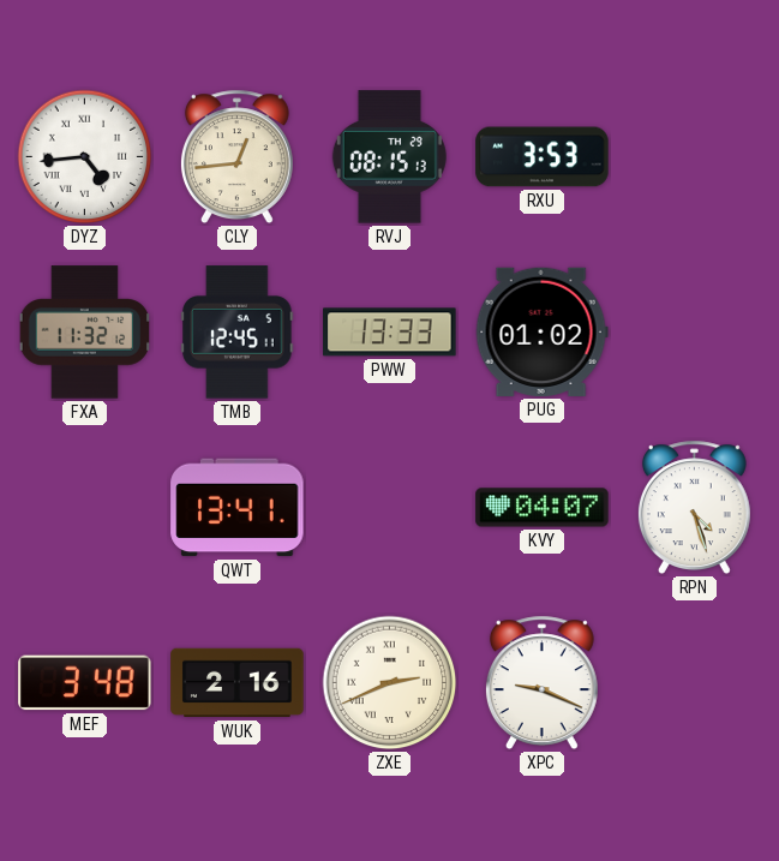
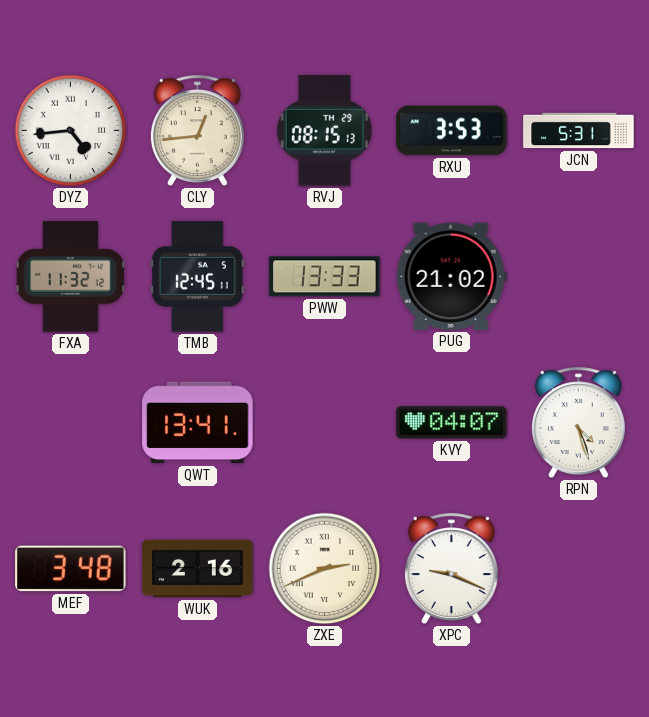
JCN: none -> 5:31 (579, 131)
PUG: 01:02 -> 21:02 (451, 276)
